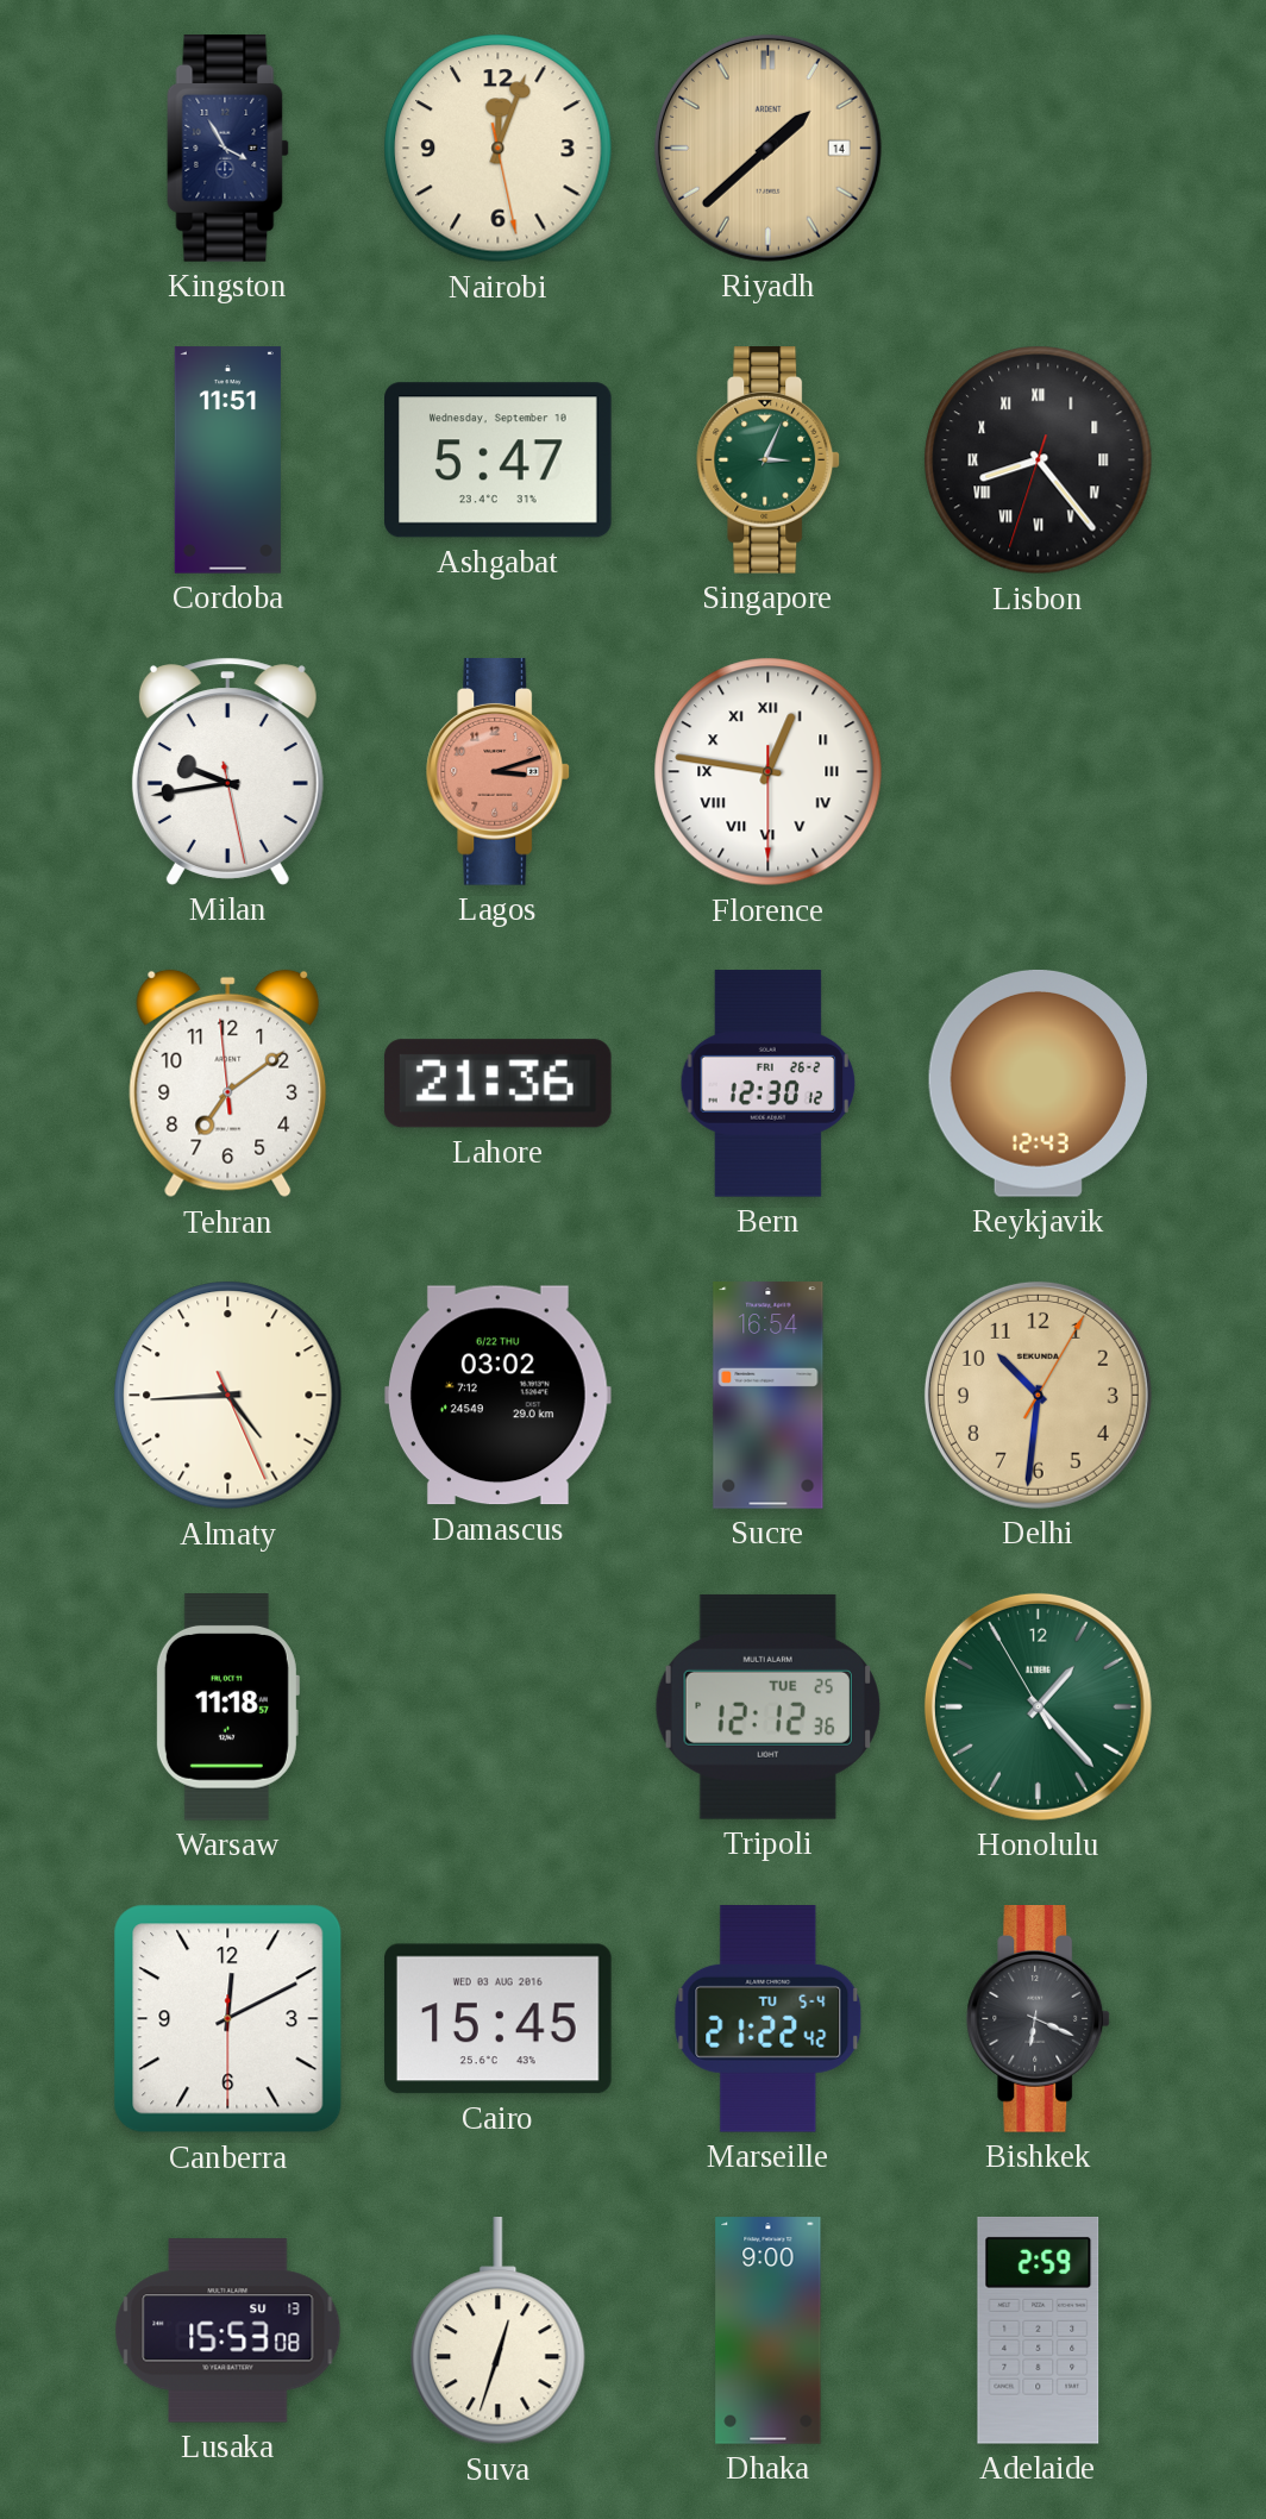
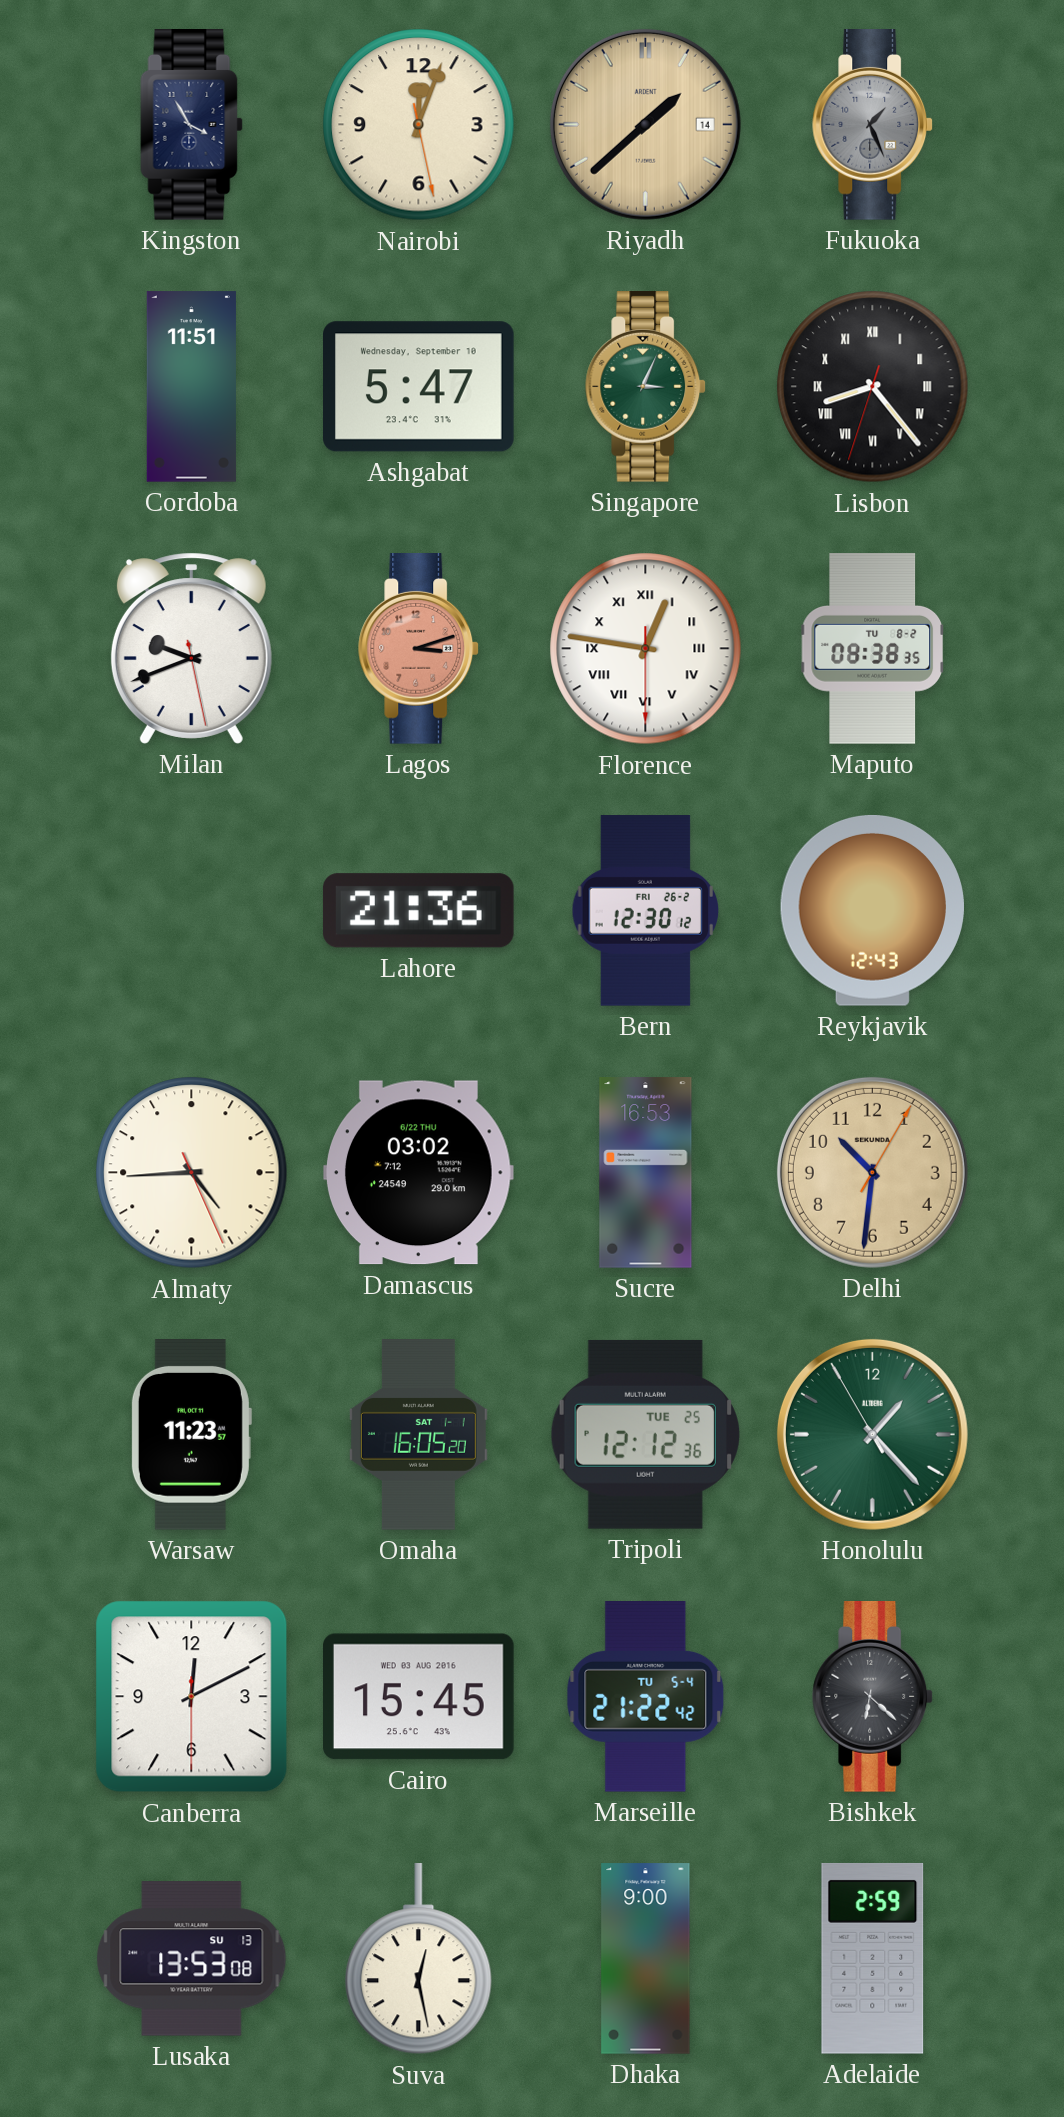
Fukuoka: none -> 1:26 (873, 125)
Milan: 9:43 -> 9:41 (191, 648)
Maputo: none -> 08:38 (873, 649)
Tehran: 7:08 -> none (228, 1084)
Sucre: 16:54 -> 16:53 (646, 1173)
Warsaw: 11:18 -> 11:23 (191, 1435)
Omaha: none -> 16:05 (418, 1435)
Bishkek: 6:19 -> 6:22 (873, 1697)
Lusaka: 15:53 -> 13:53 (192, 1959)
Suva: 12:33 -> 12:28 (419, 1960)
